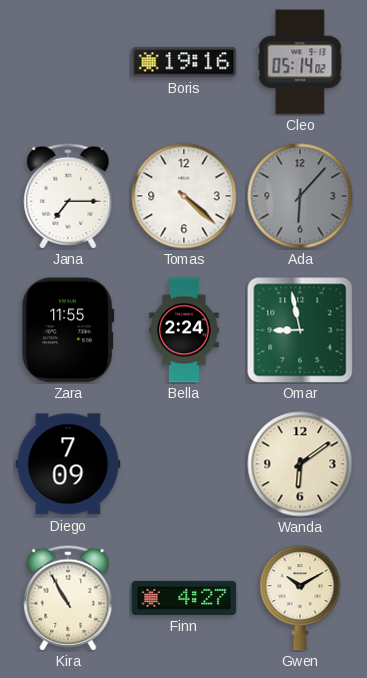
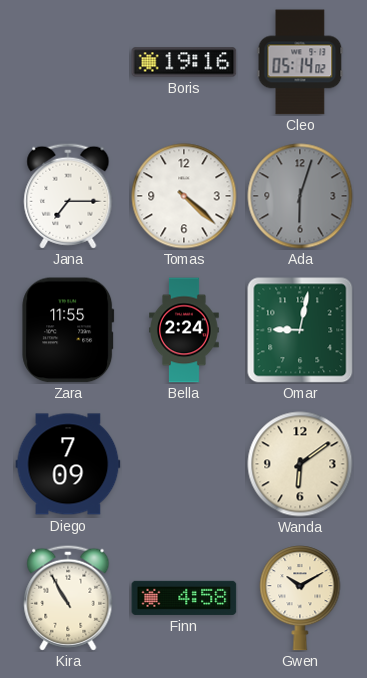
Ada: 6:07 -> 6:03 (300, 196)
Omar: 8:58 -> 9:02 (300, 330)
Finn: 4:27 -> 4:58 (184, 598)
